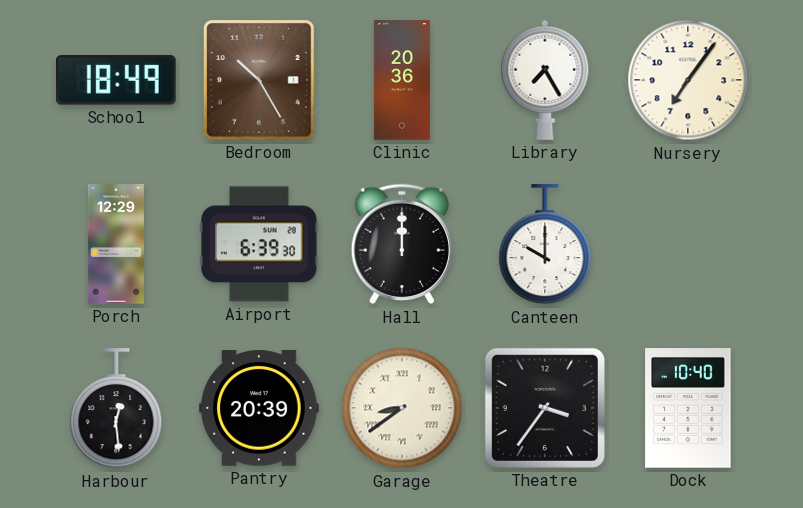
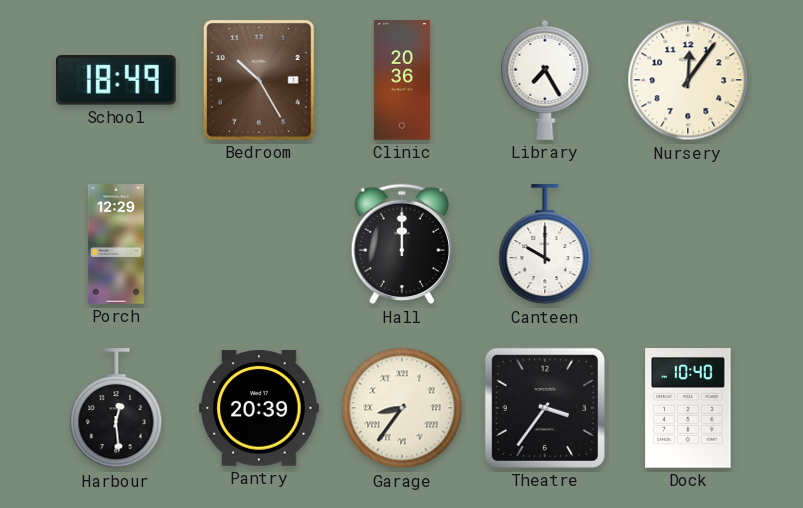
Nursery: 7:06 -> 12:06 (688, 80)
Airport: 6:39 -> none (259, 244)
Garage: 8:39 -> 8:36 (402, 408)
